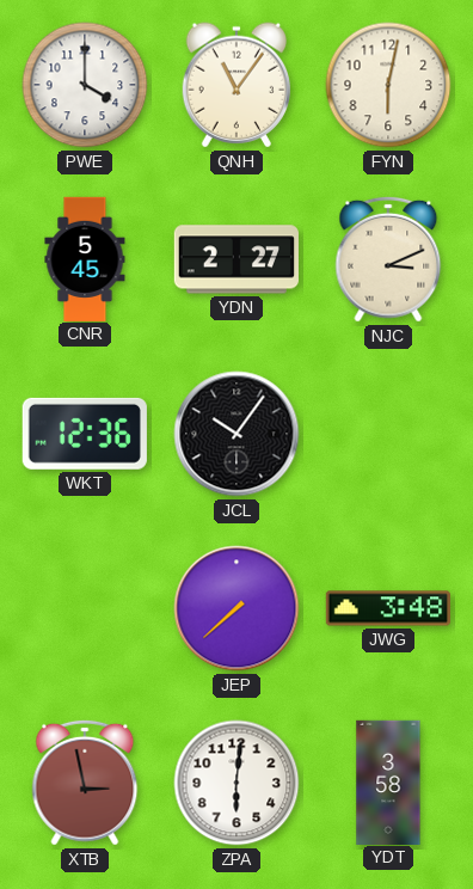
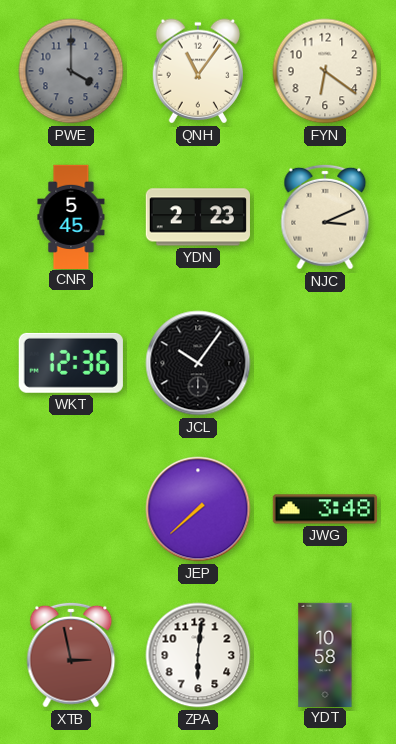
PWE dial: white -> grey (71, 71)
FYN: 6:02 -> 6:21 (325, 71)
YDN: 2:27 -> 2:23 (198, 217)
YDT: 3:58 -> 10:58 (325, 654)
